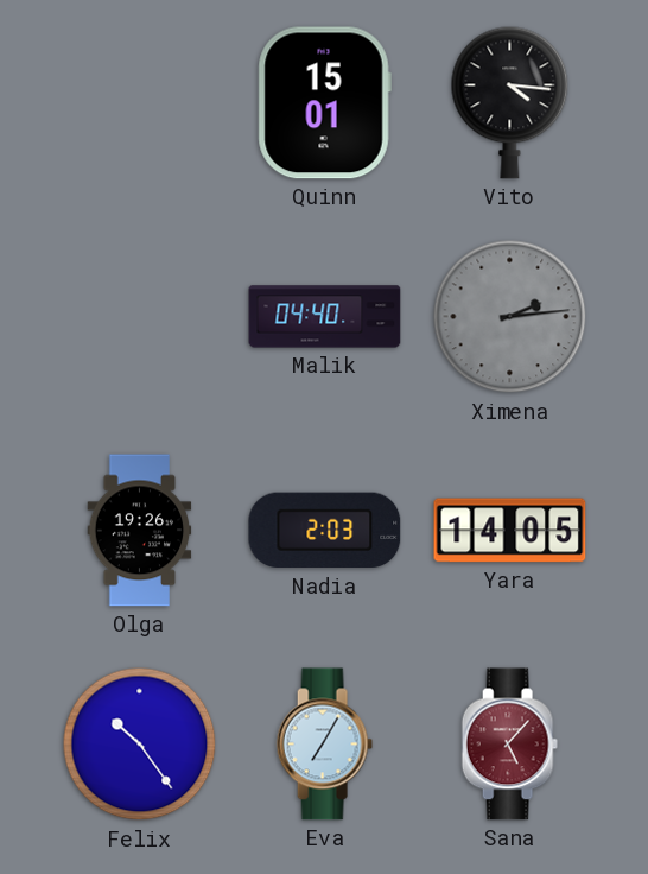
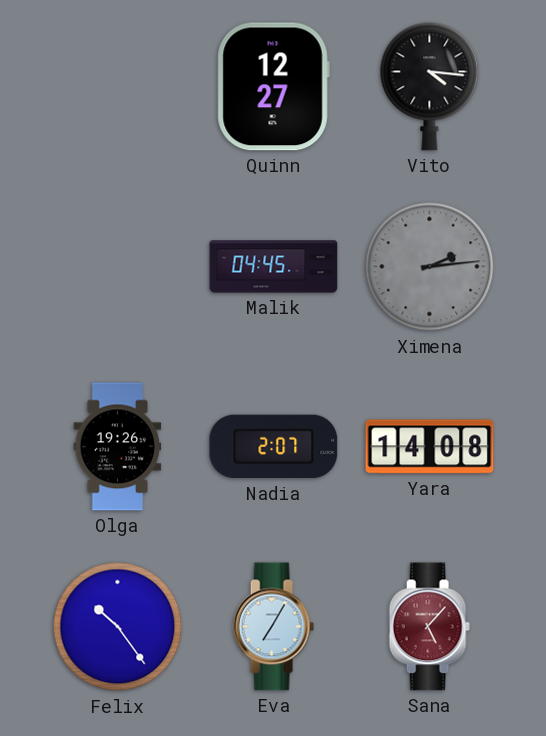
Quinn: 15:01 -> 12:27 (273, 87)
Malik: 04:40 -> 04:45 (274, 267)
Nadia: 2:03 -> 2:07 (274, 447)
Yara: 14:05 -> 14:08 (430, 447)
